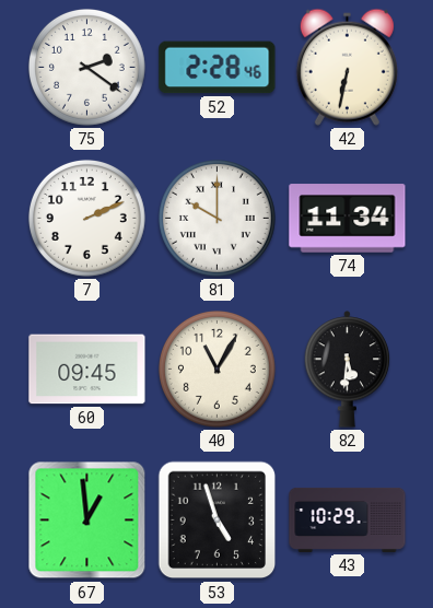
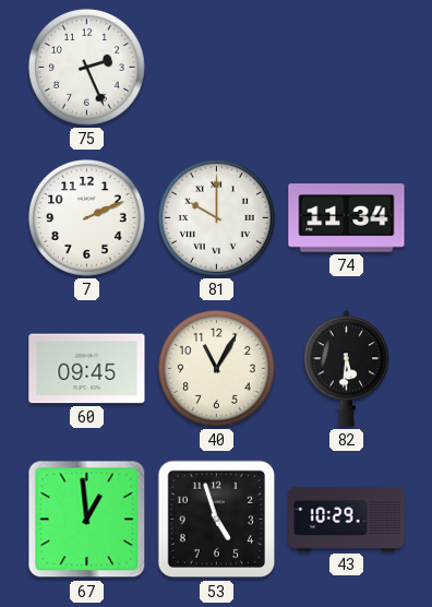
75: 2:21 -> 2:26 (86, 67)
52: 2:28 -> none (218, 68)
42: 6:32 -> none (347, 67)
